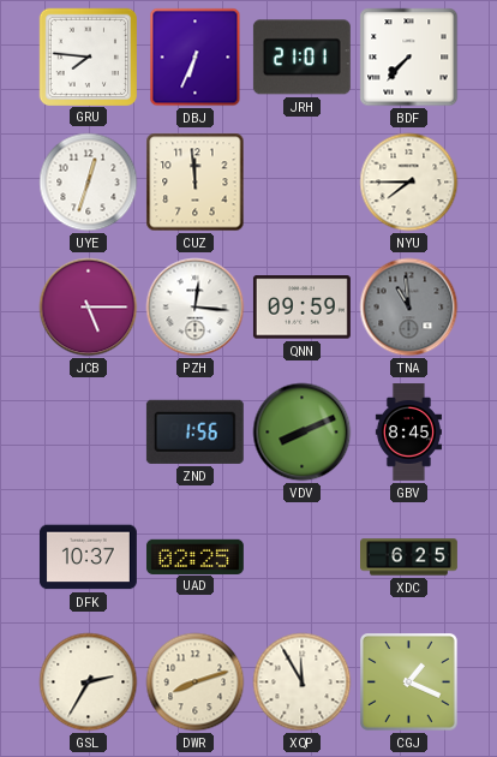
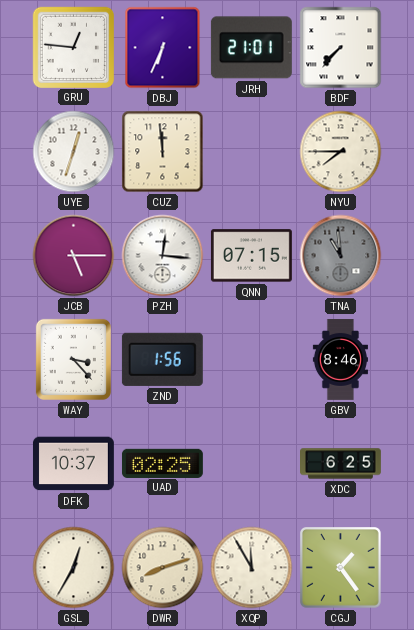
GRU: 7:46 -> 12:46 (73, 47)
QNN: 09:59 -> 07:15 (251, 256)
WAY: none -> 3:23 (73, 359)
VDV: 8:11 -> none (303, 433)
GBV: 8:45 -> 8:46 (340, 360)
GSL: 2:35 -> 12:35 (74, 568)
CGJ: 1:19 -> 1:24 (341, 568)
